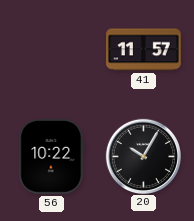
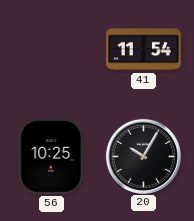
41: 11:57 -> 11:54 (144, 50)
56: 10:22 -> 10:25 (52, 156)
